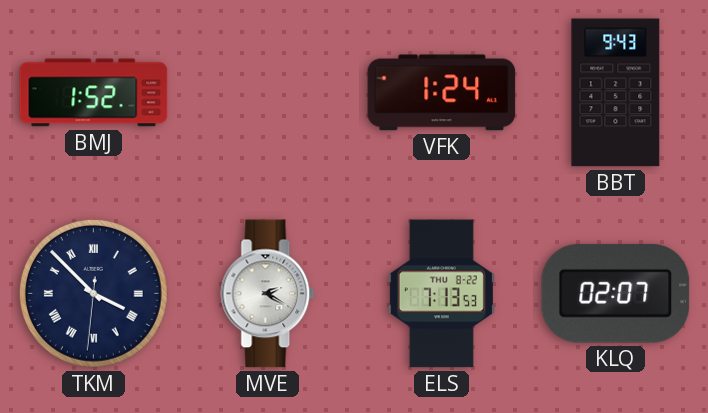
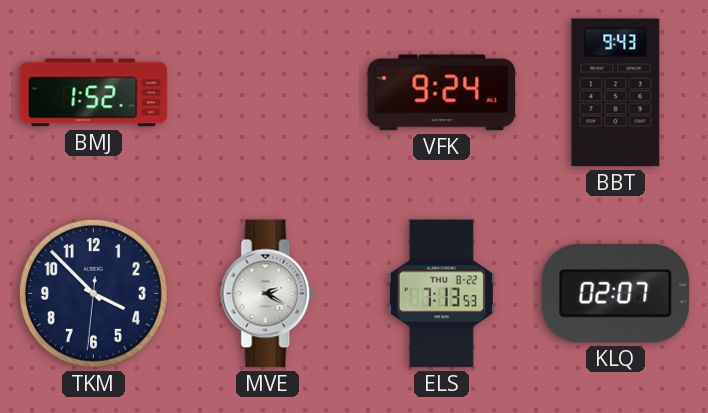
VFK: 1:24 -> 9:24 (442, 93)
TKM numerals: Roman -> Arabic (93, 293)
